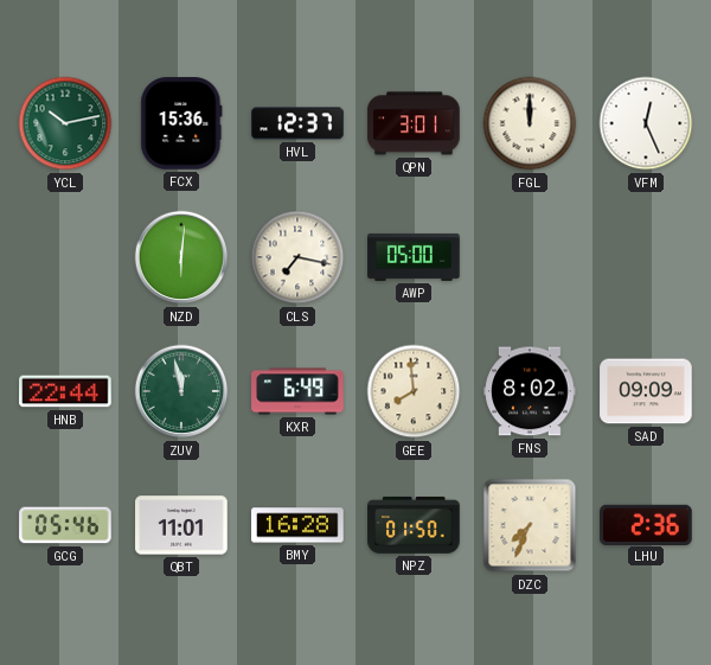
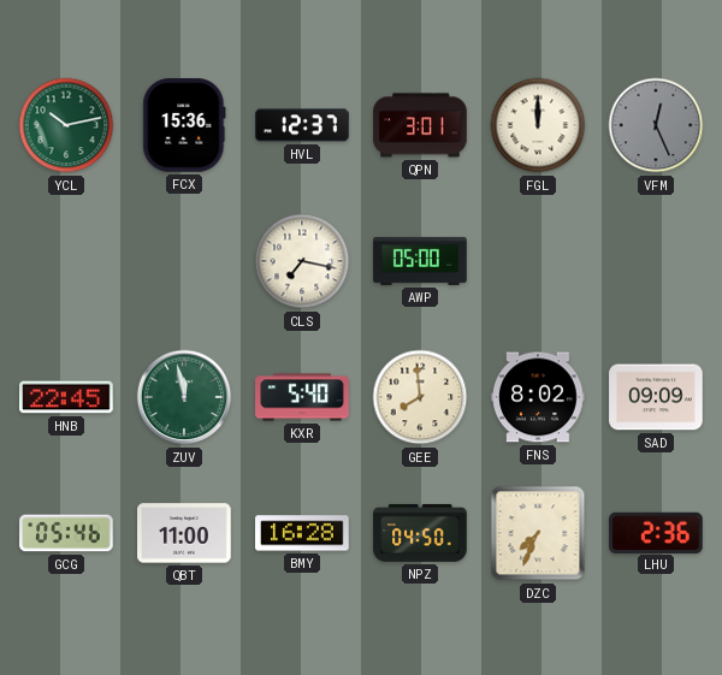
VFM dial: white -> grey (656, 125)
NZD: 6:01 -> none (181, 257)
HNB: 22:44 -> 22:45 (66, 397)
KXR: 6:49 -> 5:40 (302, 397)
QBT: 11:01 -> 11:00 (184, 533)
NPZ: 01:50 -> 04:50 (420, 533)
